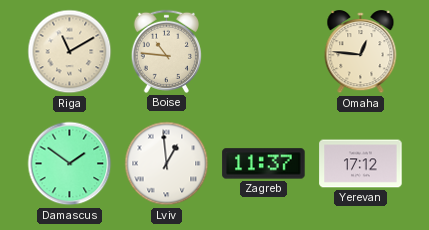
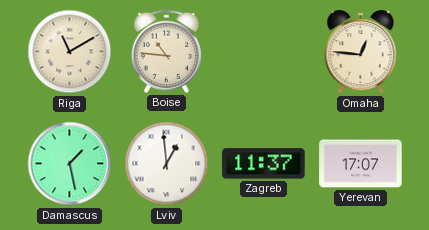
Damascus: 1:51 -> 1:28 (70, 164)
Yerevan: 17:12 -> 17:07 (361, 164)
